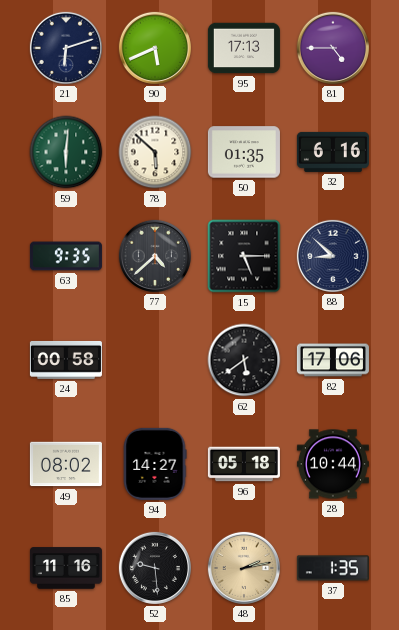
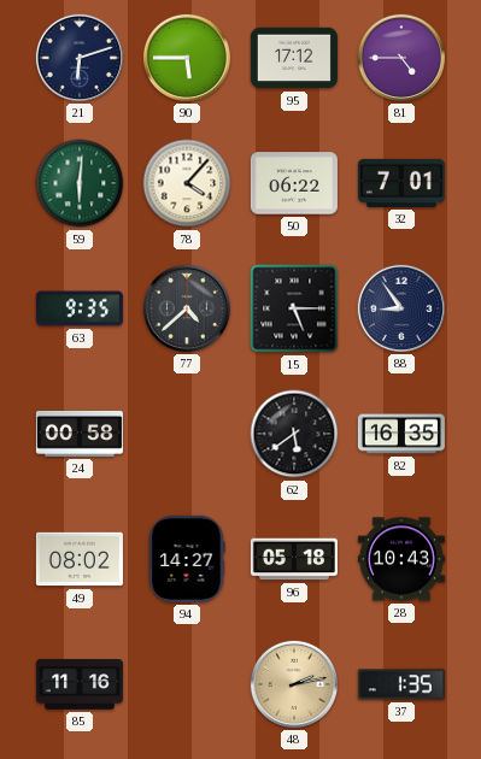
90: 5:41 -> 5:45 (187, 58)
95: 17:13 -> 17:12 (294, 58)
78: 5:52 -> 4:07 (187, 183)
50: 01:35 -> 06:22 (294, 183)
32: 6:16 -> 7:01 (401, 183)
88: 8:52 -> 8:54 (401, 308)
82: 17:06 -> 16:35 (401, 434)
28: 10:44 -> 10:43 (401, 559)
52: 9:29 -> none (155, 568)
